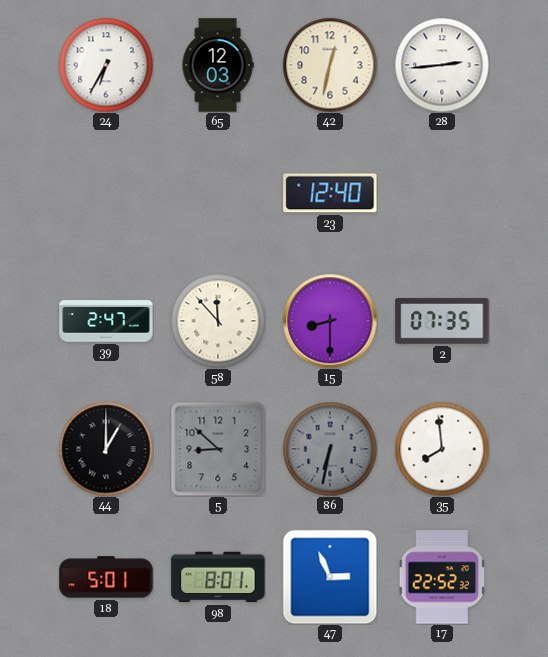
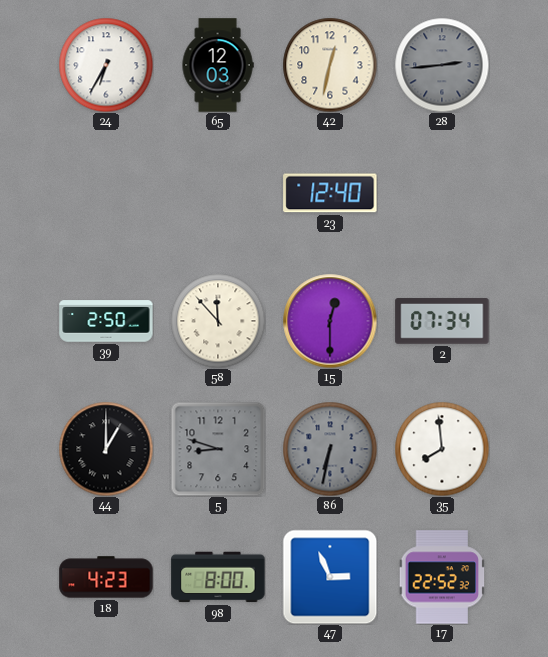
28 dial: white -> grey (442, 65)
39: 2:47 -> 2:50 (106, 321)
15: 8:30 -> 12:30 (330, 321)
2: 07:35 -> 07:34 (442, 321)
5: 8:52 -> 8:48 (218, 449)
18: 5:01 -> 4:23 (106, 577)
98: 8:01 -> 8:00 (218, 577)
